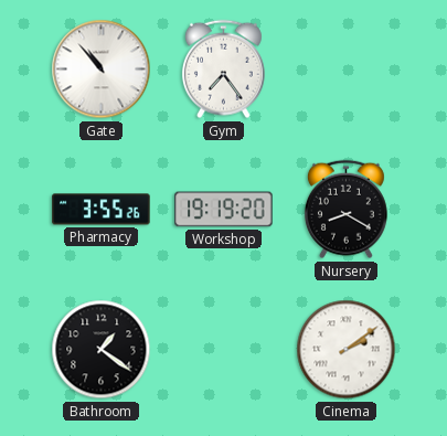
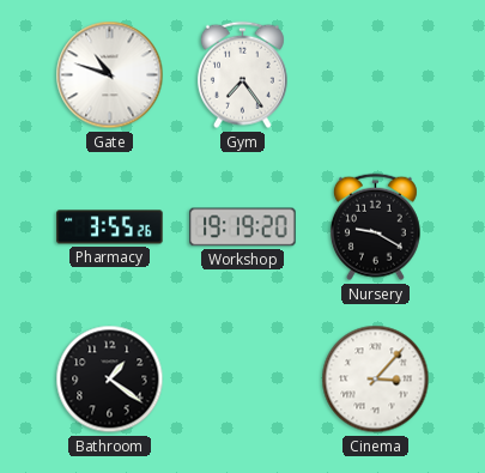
Gate: 10:53 -> 10:48 (110, 75)
Nursery: 8:20 -> 9:20 (375, 228)
Cinema: 2:09 -> 3:07 (376, 380)
